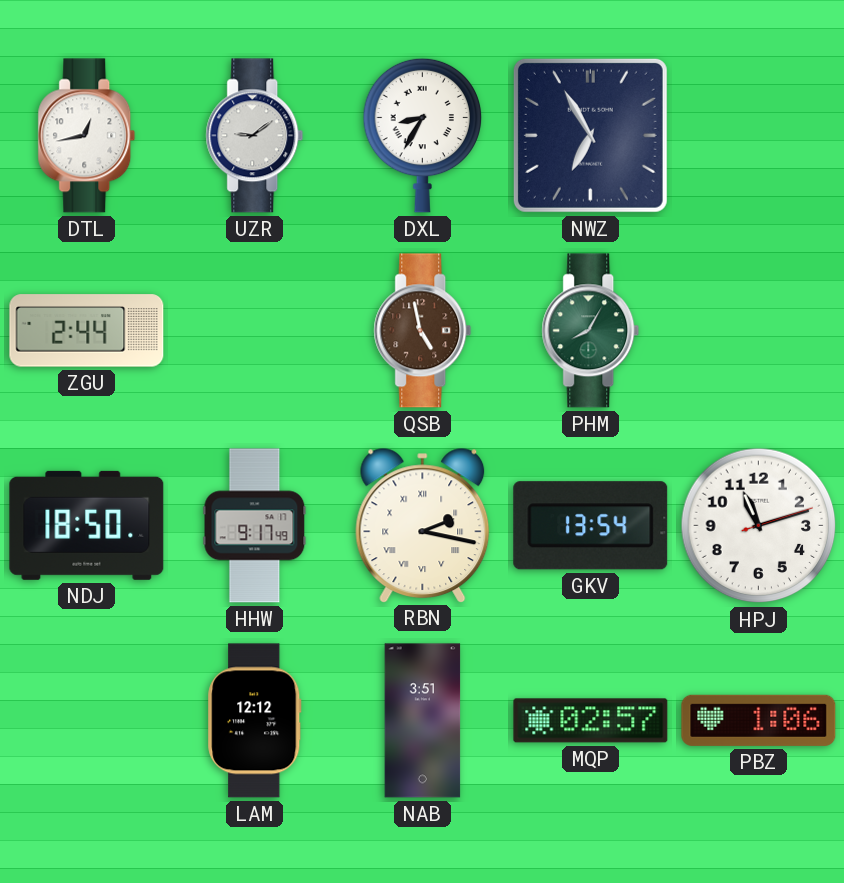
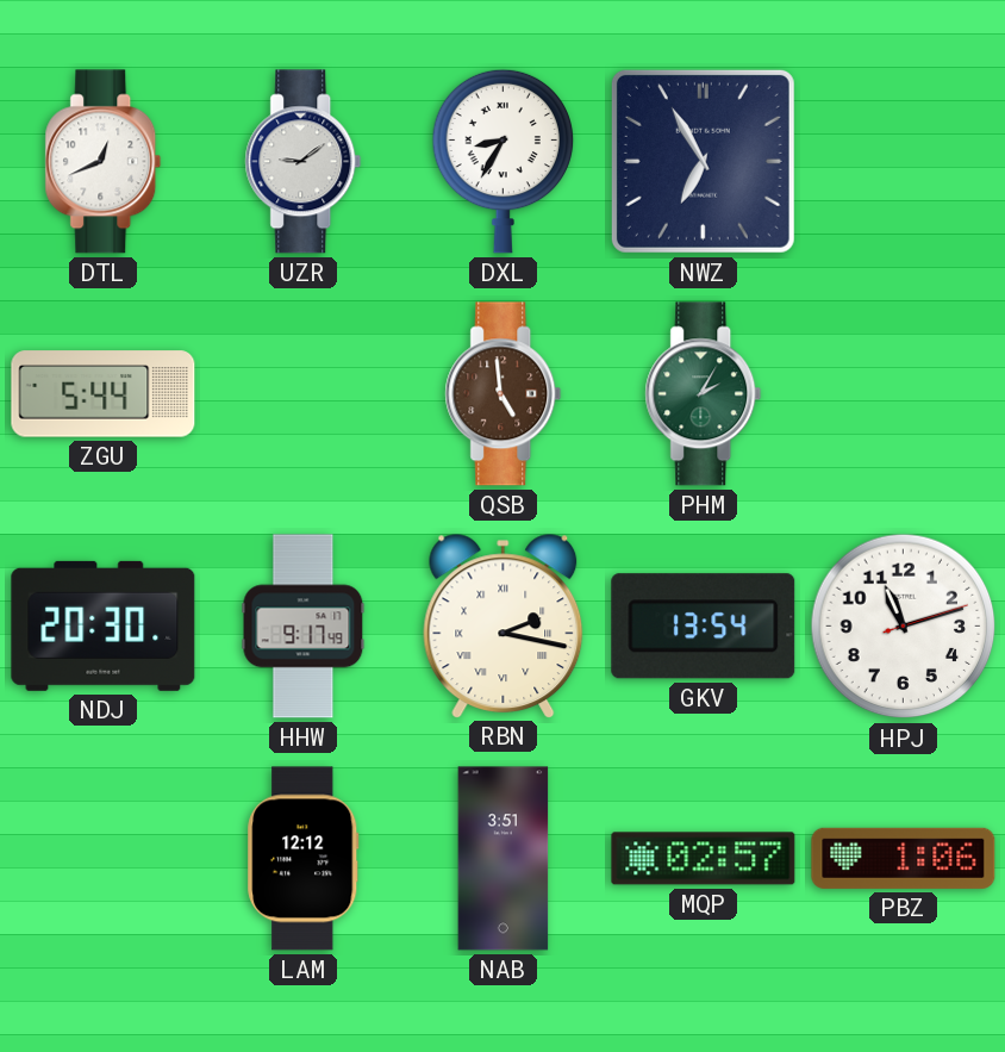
DTL: 12:43 -> 12:41 (104, 162)
ZGU: 2:44 -> 5:44 (104, 394)
QSB: 4:58 -> 4:59 (504, 394)
PHM: 8:05 -> 2:05 (704, 394)
NDJ: 18:50 -> 20:30 (104, 625)
